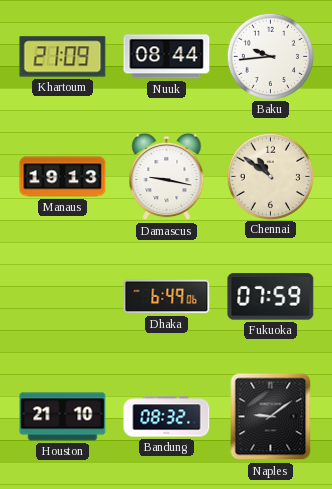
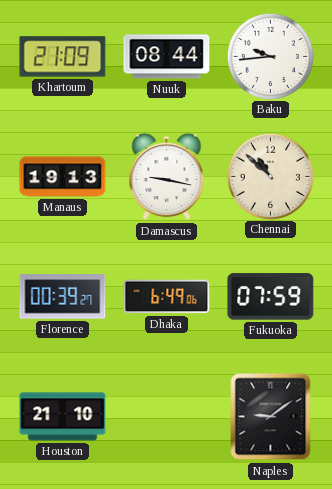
Chennai: 10:51 -> 10:52 (270, 176)
Florence: none -> 00:39 (63, 297)
Bandung: 08:32 -> none (167, 417)
